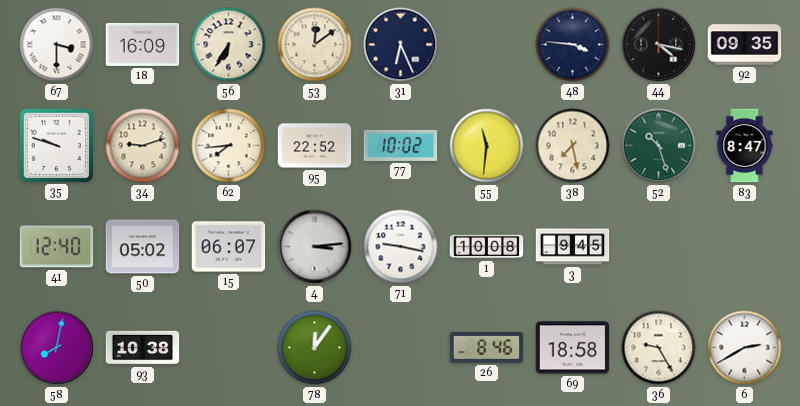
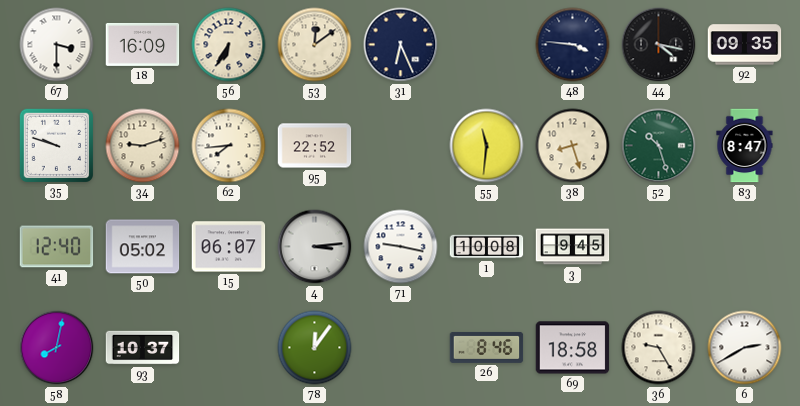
77: 10:02 -> none (401, 145)
38: 7:28 -> 8:27 (573, 146)
93: 10:38 -> 10:37 (143, 348)
